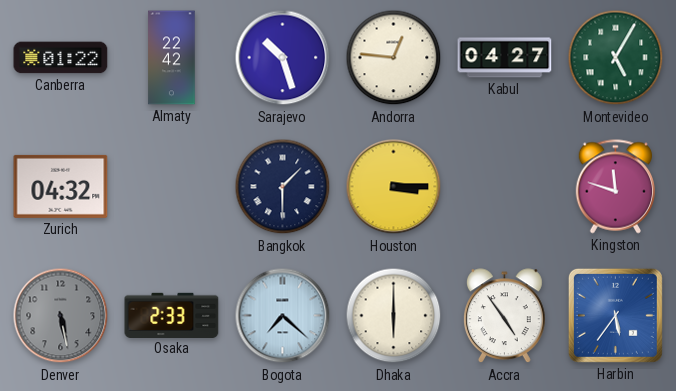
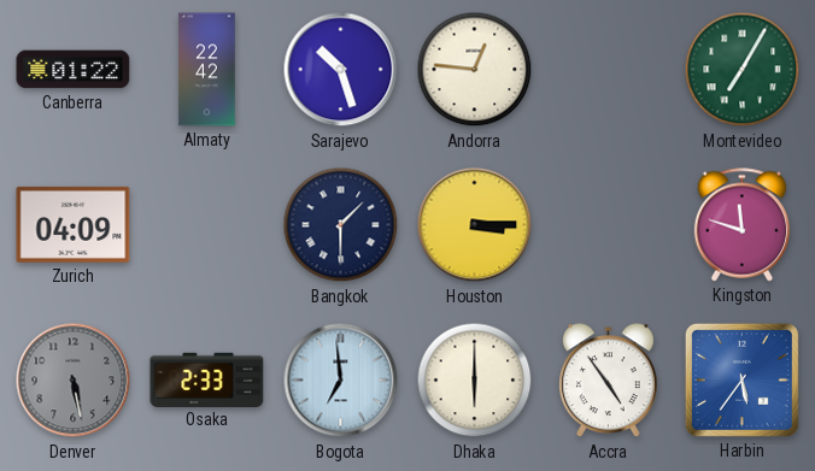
Kabul: 04:27 -> none (505, 58)
Montevideo: 5:05 -> 7:05 (743, 70)
Zurich: 04:32 -> 04:09 (74, 224)
Bogota: 7:22 -> 6:59 (341, 381)
